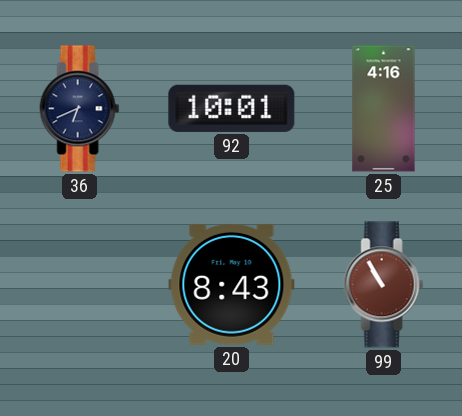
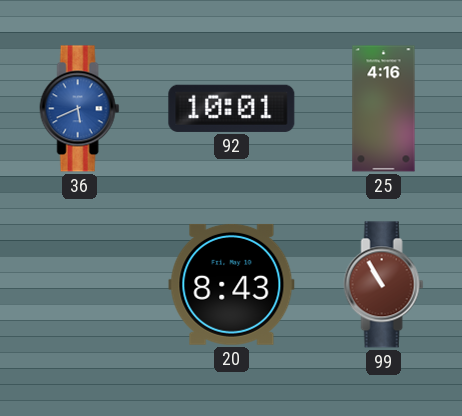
36: 6:41 -> 5:41 (80, 109)
36 dial: navy -> blue (80, 109)
